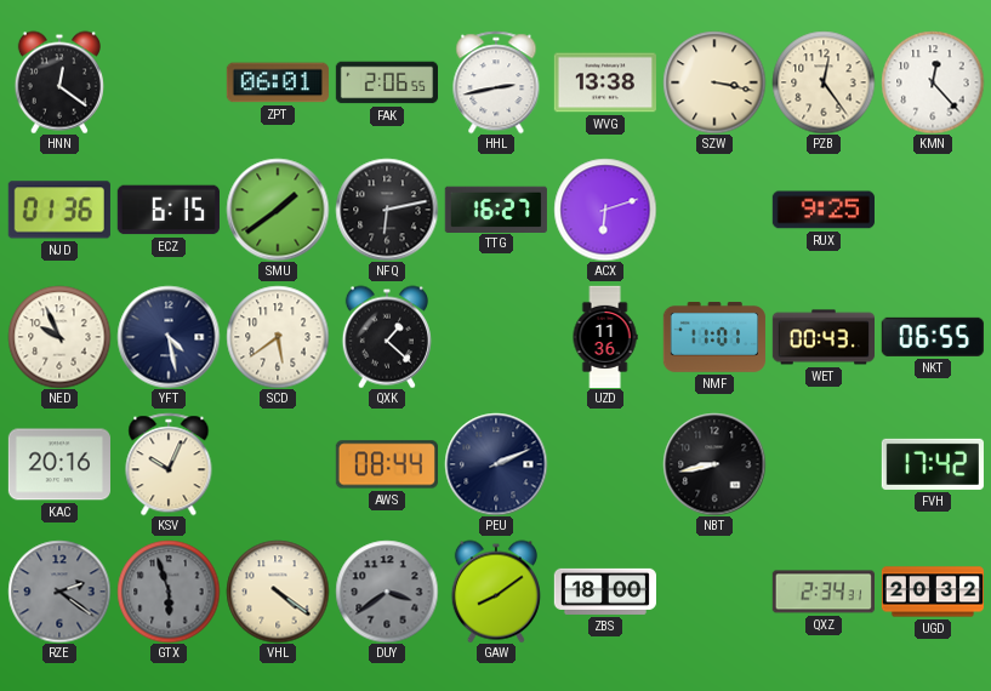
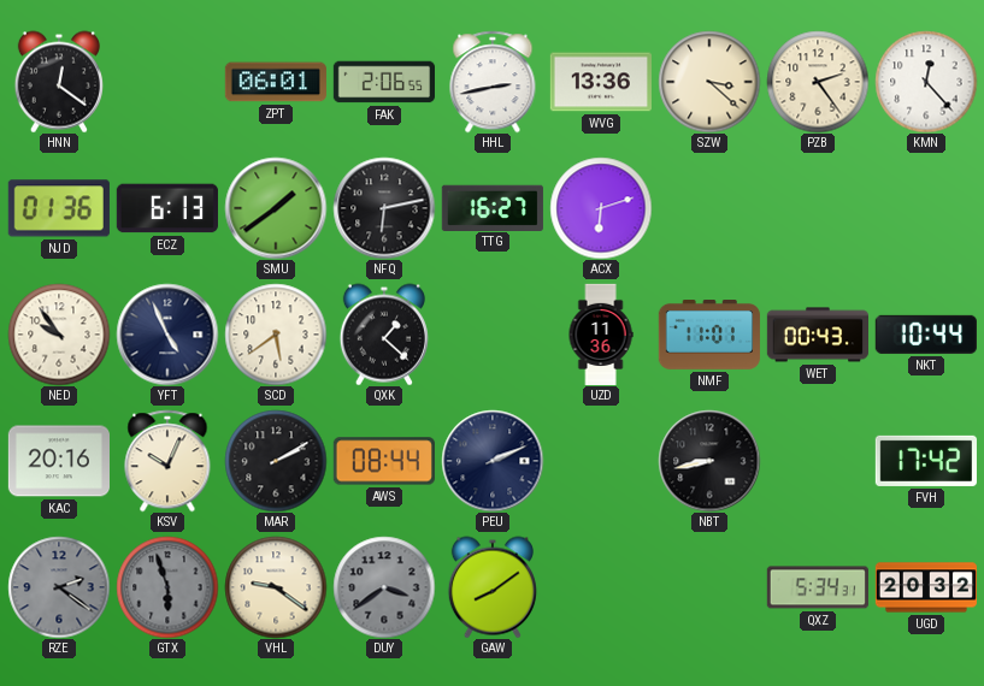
WVG: 13:38 -> 13:36 (601, 82)
SZW: 3:17 -> 3:22 (709, 82)
PZB: 12:24 -> 2:24 (818, 82)
ECZ: 6:15 -> 6:13 (167, 208)
RUX: 9:25 -> none (822, 210)
NED: 9:56 -> 9:54 (59, 335)
YFT: 4:28 -> 4:56 (167, 335)
NKT: 06:55 -> 10:44 (926, 335)
MAR: none -> 2:10 (276, 461)
VHL: 4:21 -> 9:21 (276, 587)
ZBS: 18:00 -> none (604, 592)
QXZ: 2:34 -> 5:34 (818, 587)
